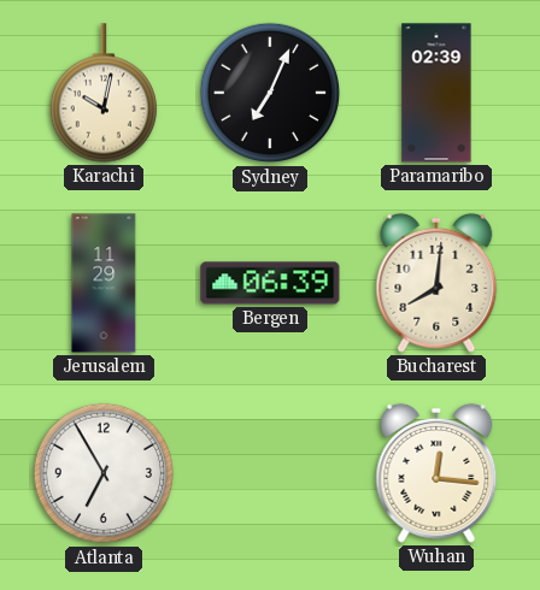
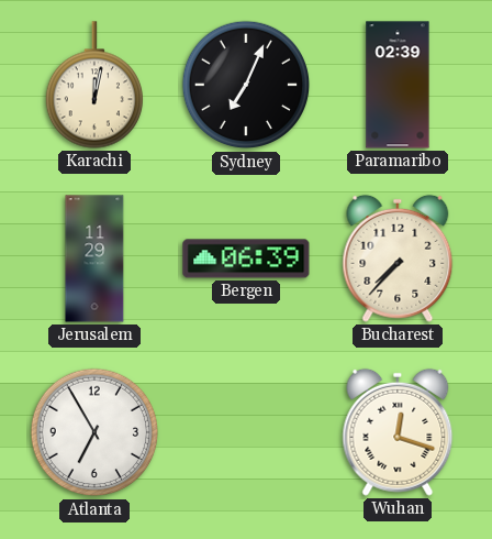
Karachi: 10:02 -> 12:02 (93, 85)
Bucharest: 8:01 -> 7:37 (398, 258)
Wuhan: 12:16 -> 12:18 (398, 432)
